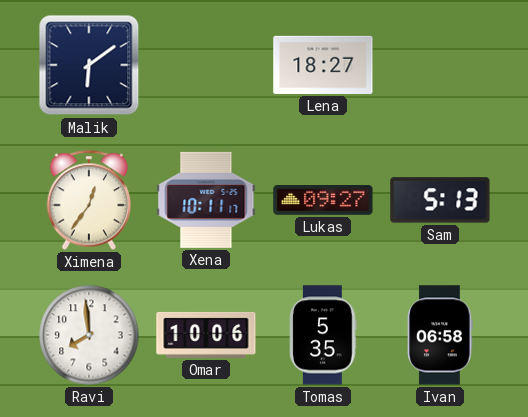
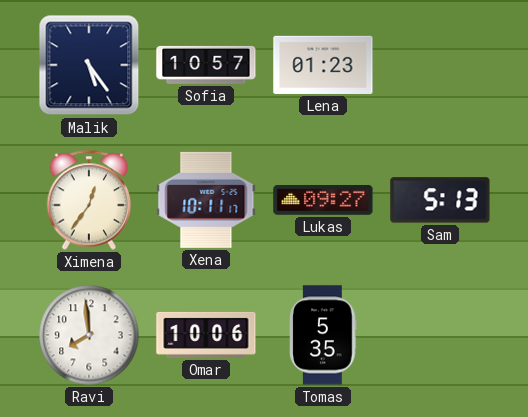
Malik: 6:09 -> 5:24 (89, 65)
Sofia: none -> 10:57 (206, 65)
Lena: 18:27 -> 01:23 (323, 65)
Ivan: 06:58 -> none (440, 335)
